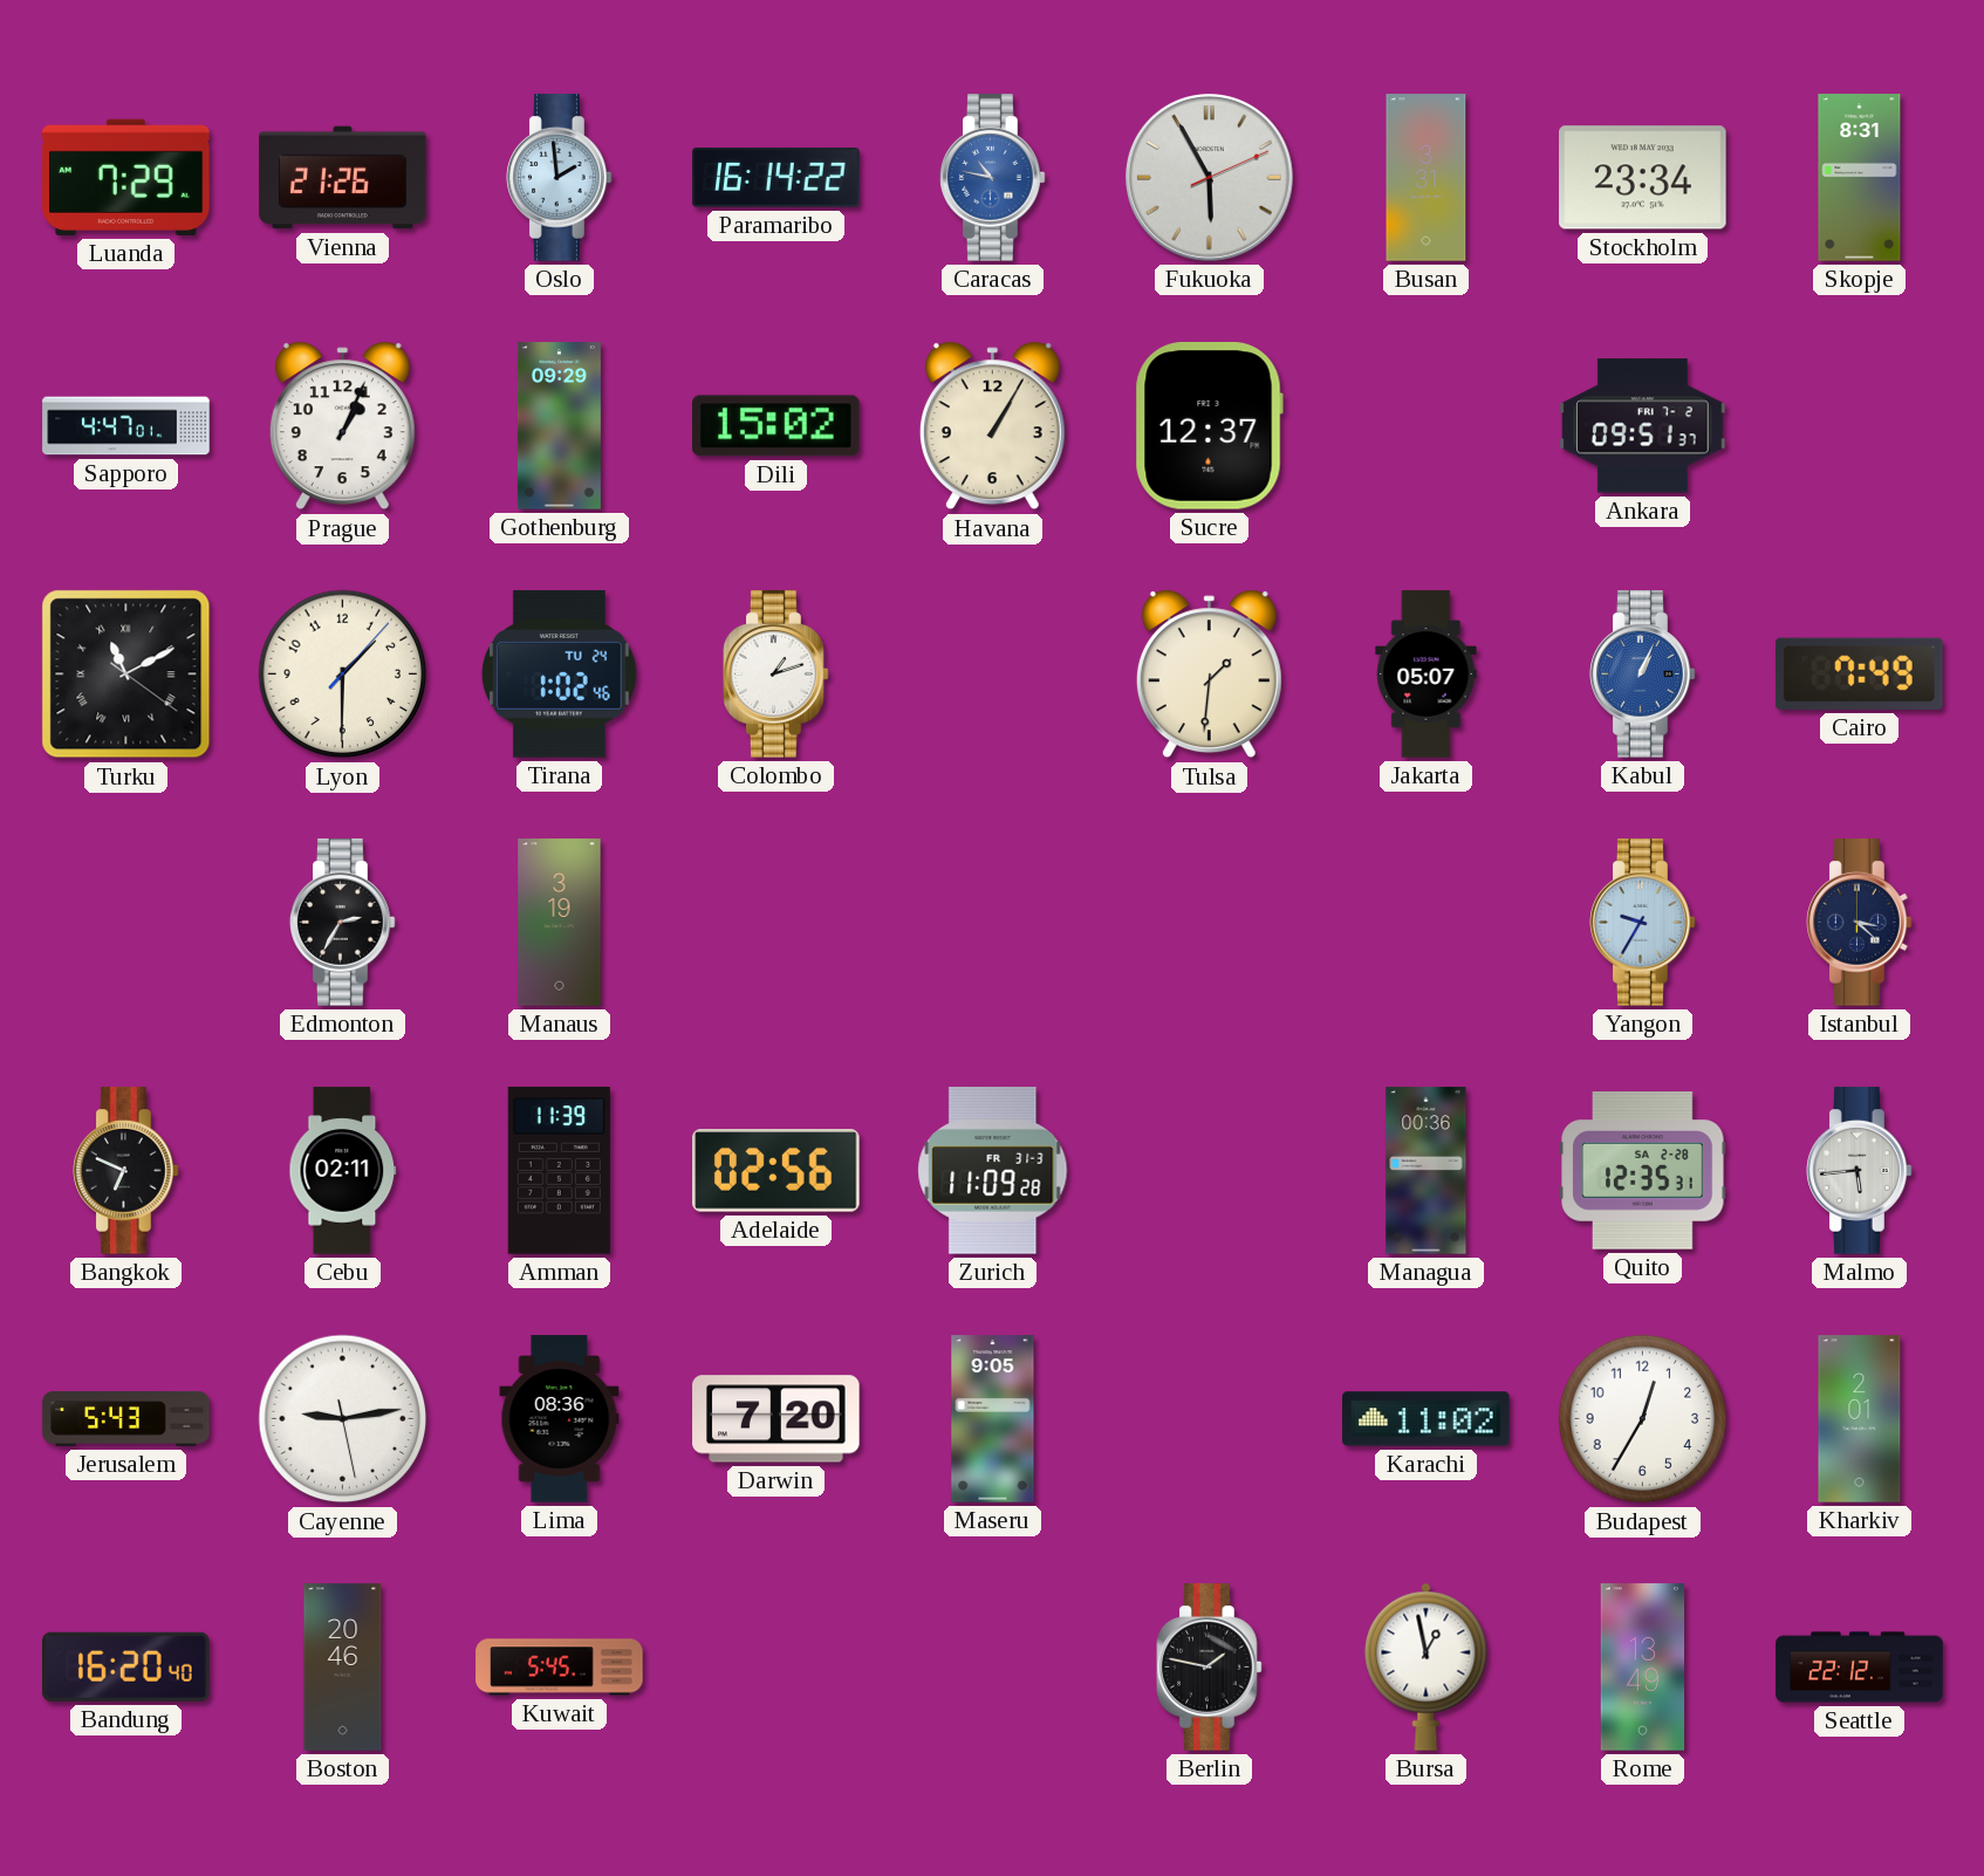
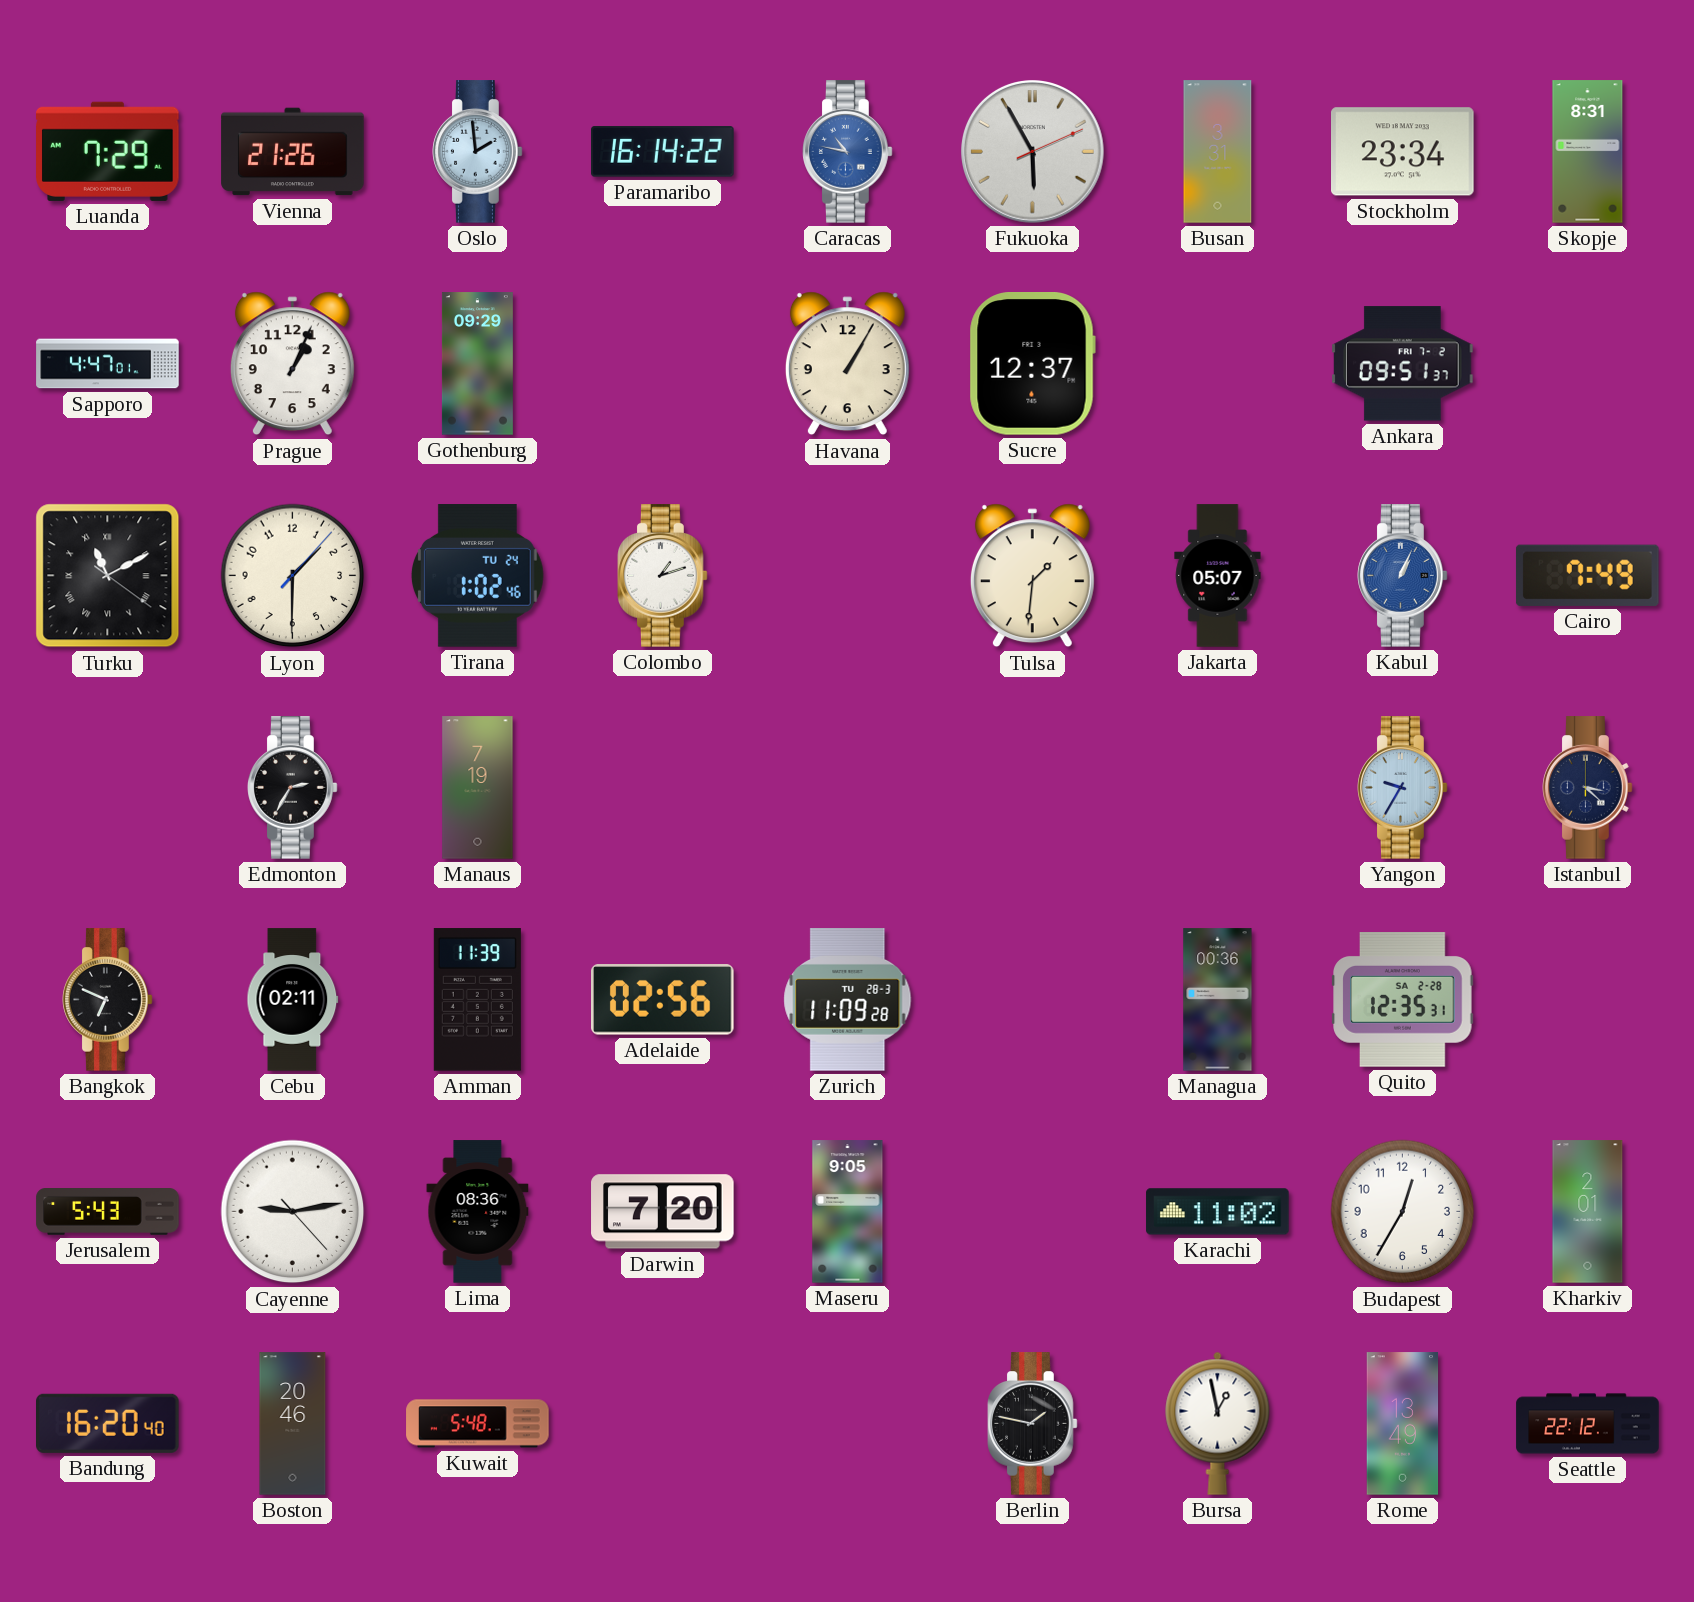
Dili: 15:02 -> none (777, 426)
Manaus: 3:19 -> 7:19 (478, 788)
Zurich date: FR 31-3 -> TU 28-3 (848, 1000)
Malmo: 5:44 -> none (1860, 1171)
Cayenne: 9:13:28 -> 9:13:23 (293, 1212)
Kuwait: 5:45 -> 5:48 (478, 1424)
